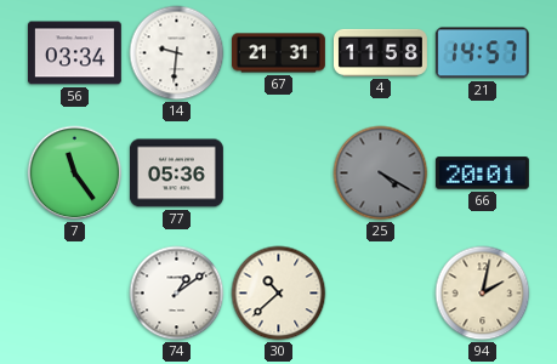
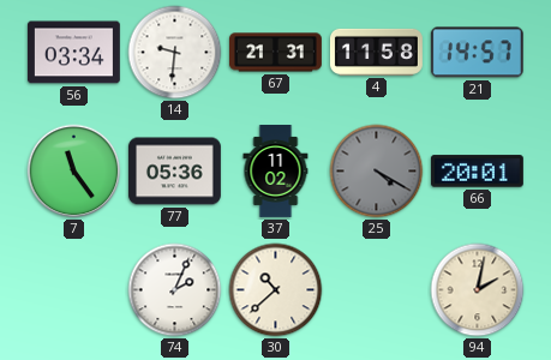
37: none -> 11:02 (276, 172)
74: 1:09 -> 2:04 (175, 290)
